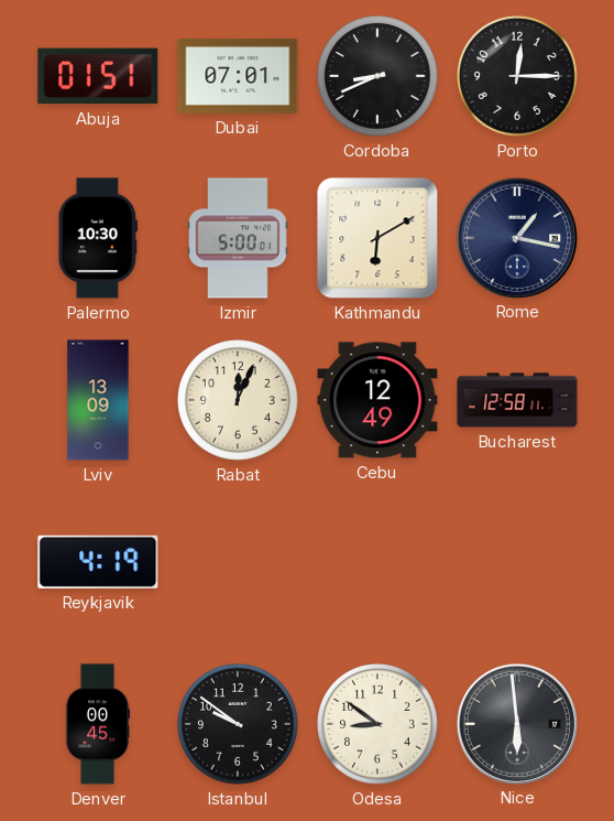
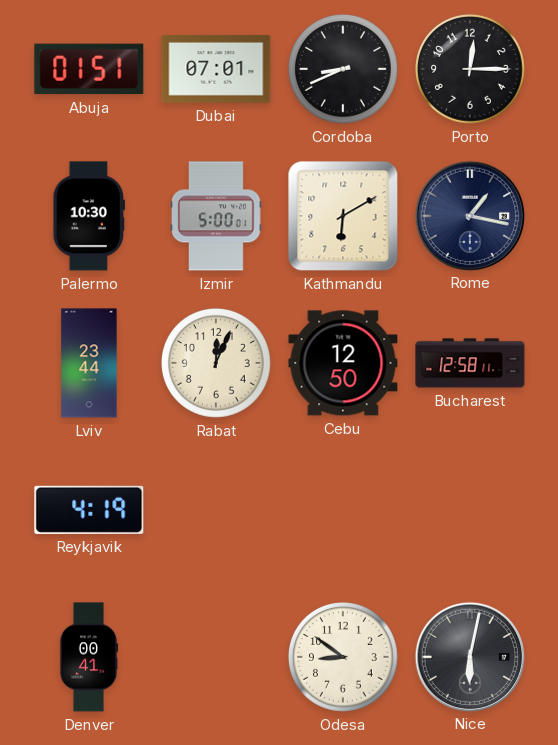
Lviv: 13:09 -> 23:44 (89, 363)
Cebu: 12:49 -> 12:50 (343, 363)
Denver: 00:45 -> 00:41 (89, 657)
Istanbul: 9:51 -> none (239, 725)
Nice: 5:59 -> 6:02 (469, 656)
